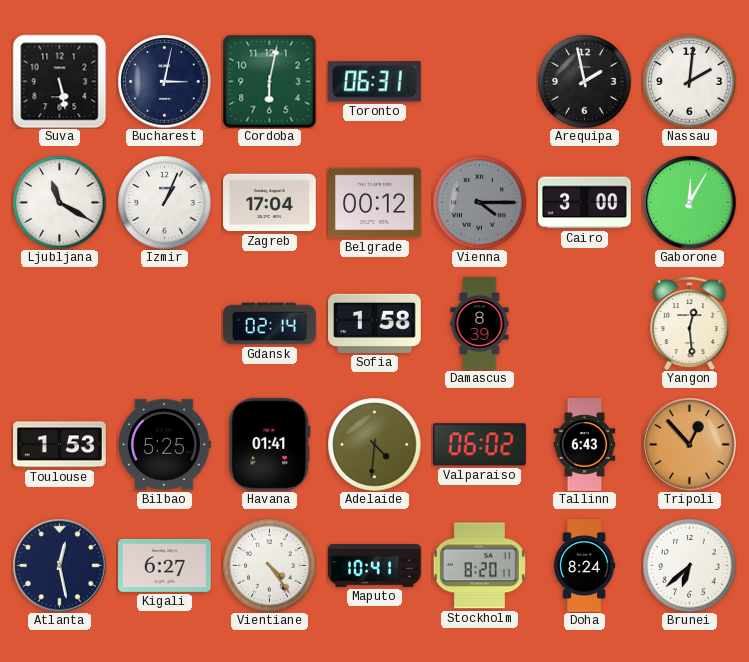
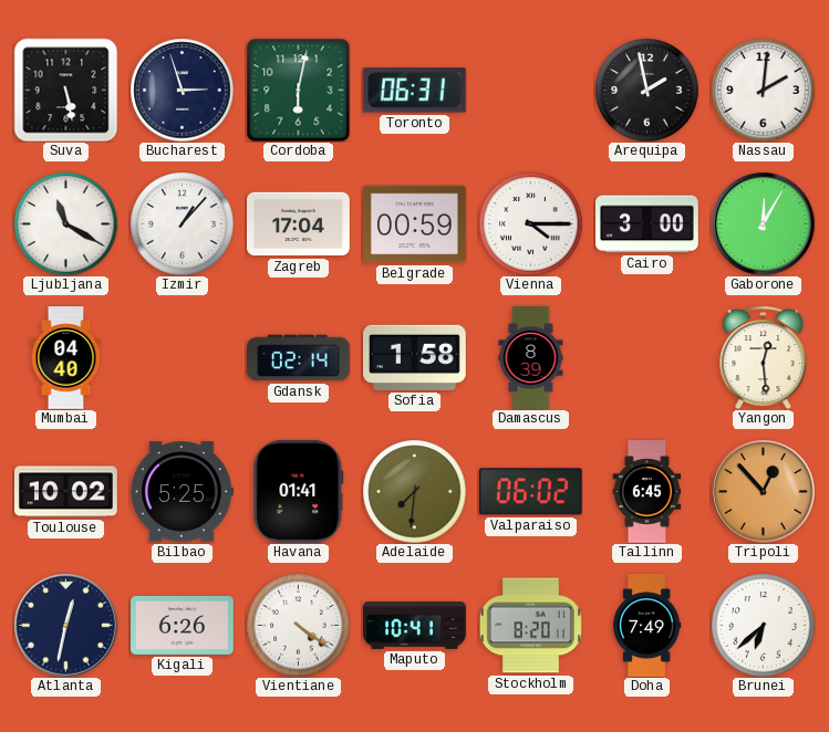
Bucharest: 3:02 -> 2:57 (182, 90)
Izmir: 1:04 -> 1:07 (182, 223)
Belgrade: 00:12 -> 00:59 (415, 224)
Vienna dial: grey -> white (530, 223)
Mumbai: none -> 04:40 (66, 358)
Toulouse: 1:53 -> 10:02 (66, 492)
Adelaide: 4:31 -> 7:31 (414, 491)
Tallinn: 6:43 -> 6:45 (647, 492)
Atlanta: 12:28 -> 12:32 (65, 625)
Kigali: 6:27 -> 6:26 (183, 625)
Vientiane: 4:24 -> 4:21 (298, 625)
Doha: 8:24 -> 7:49 (646, 626)
